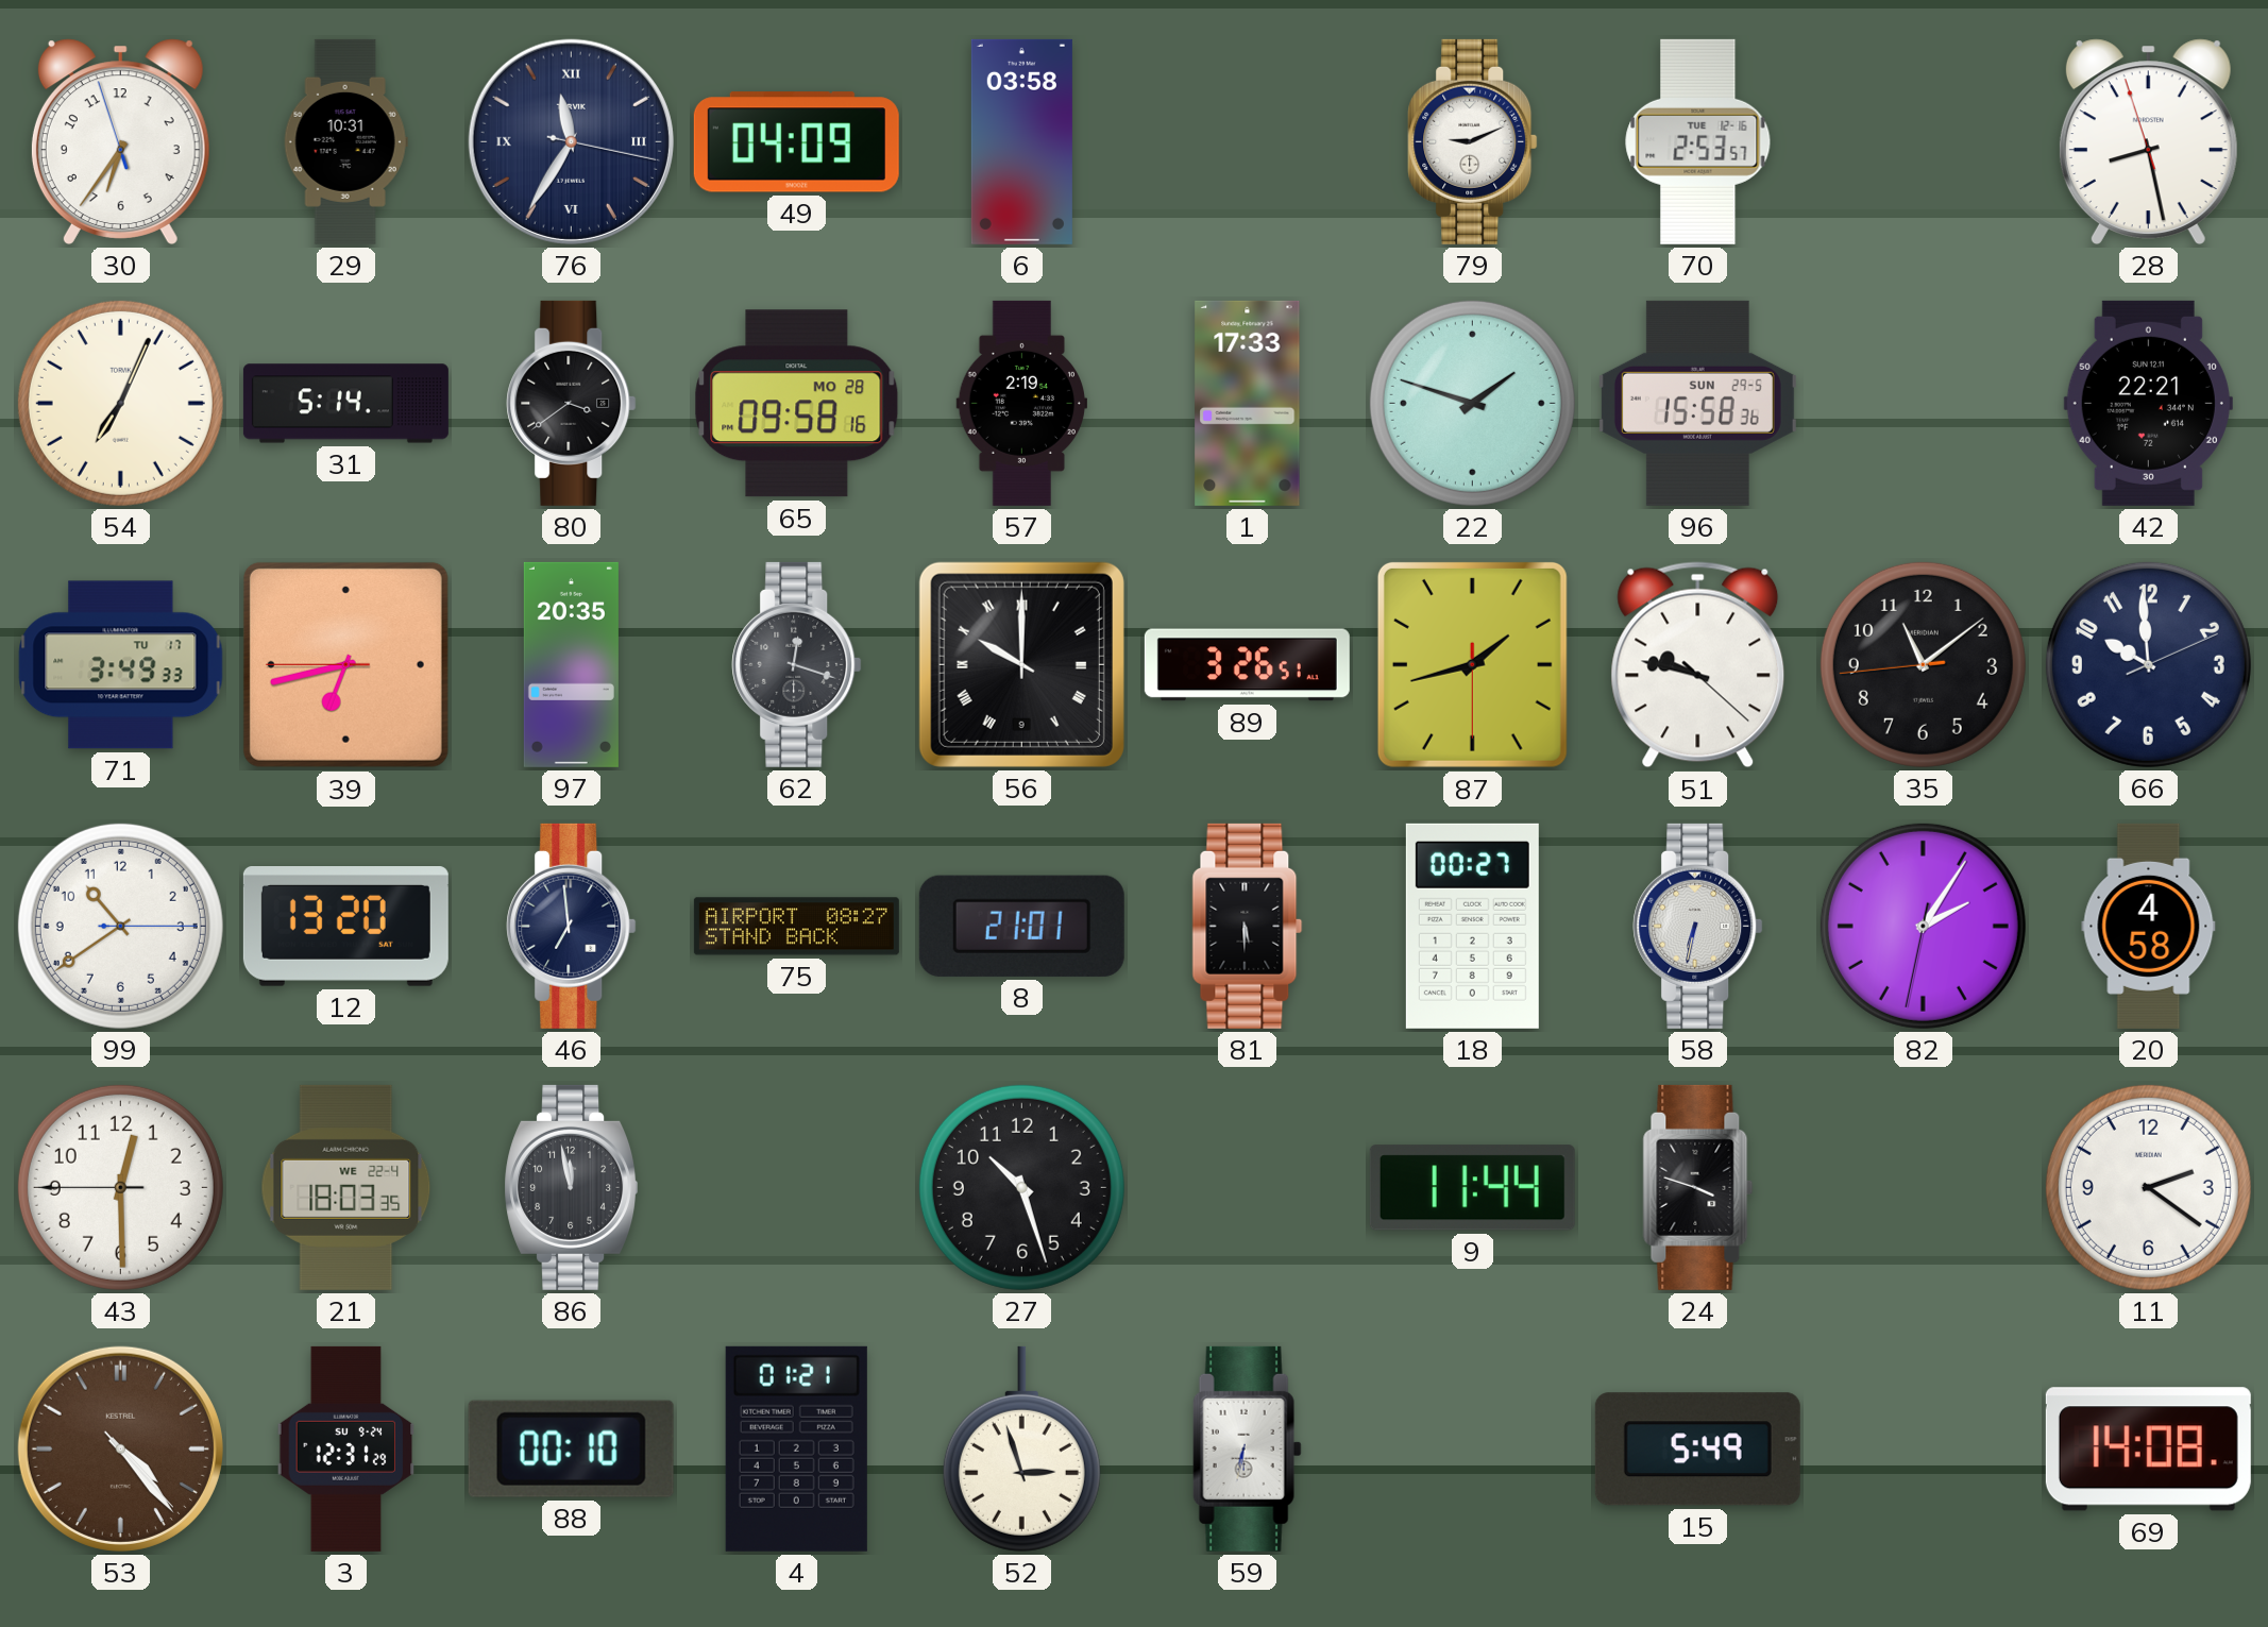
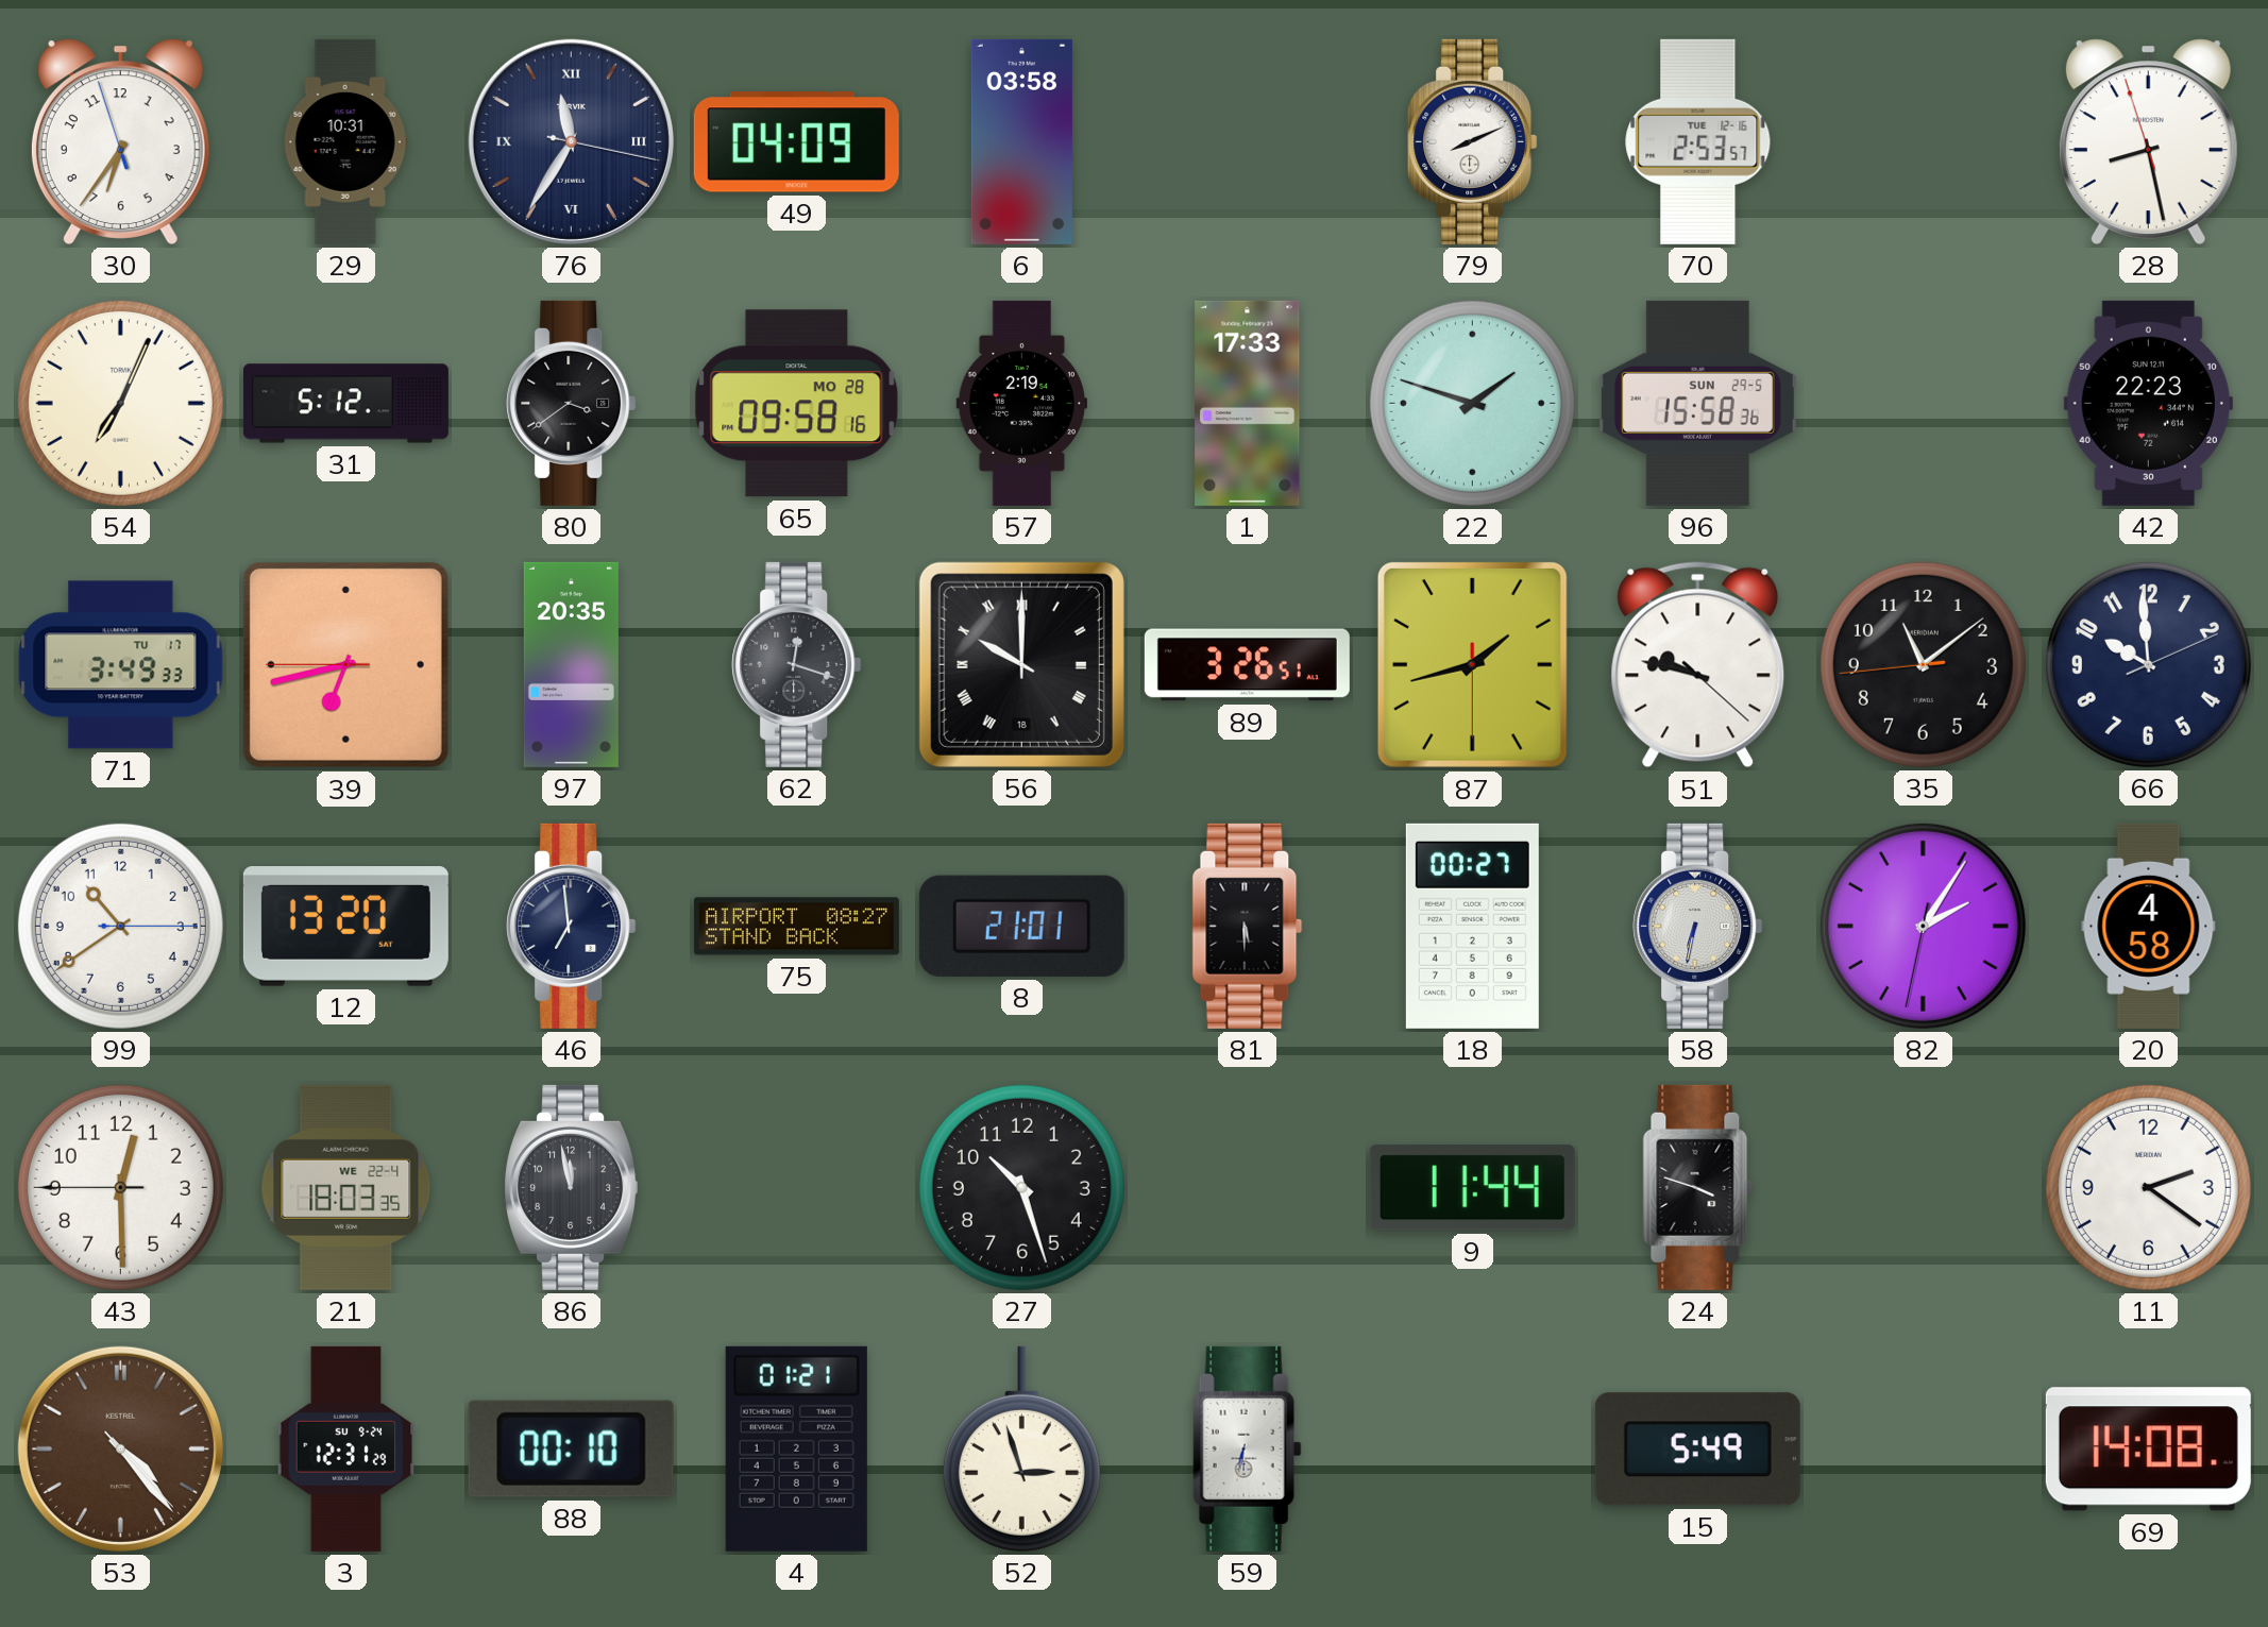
79: 9:11 -> 8:11 (1473, 141)
31: 5:14 -> 5:12 (345, 404)
42: 22:21 -> 22:23 (2148, 403)
56 date: 9 -> 18 (1021, 664)
